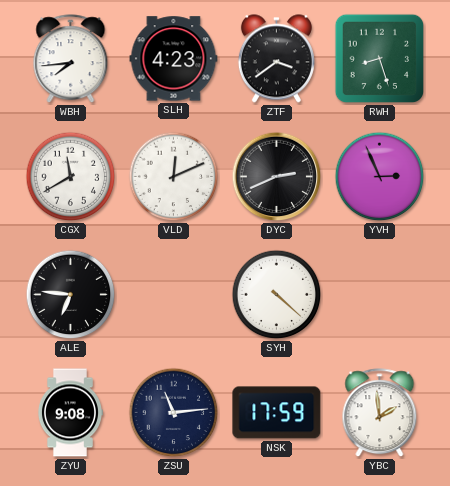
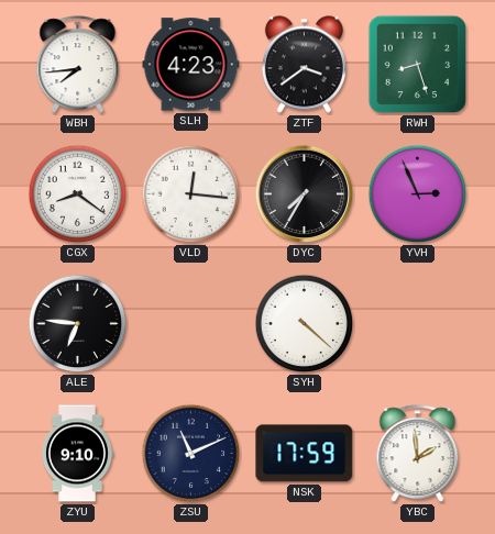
CGX: 11:40 -> 8:21 (78, 194)
VLD: 12:11 -> 12:16 (191, 194)
DYC: 2:41 -> 7:35 (305, 194)
ZYU: 9:08 -> 9:10 (77, 454)
ZSU: 11:14 -> 11:11 (191, 454)
